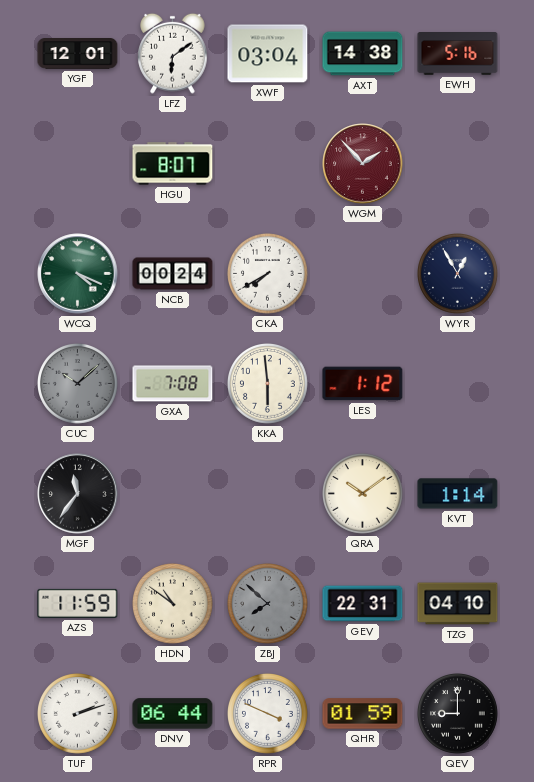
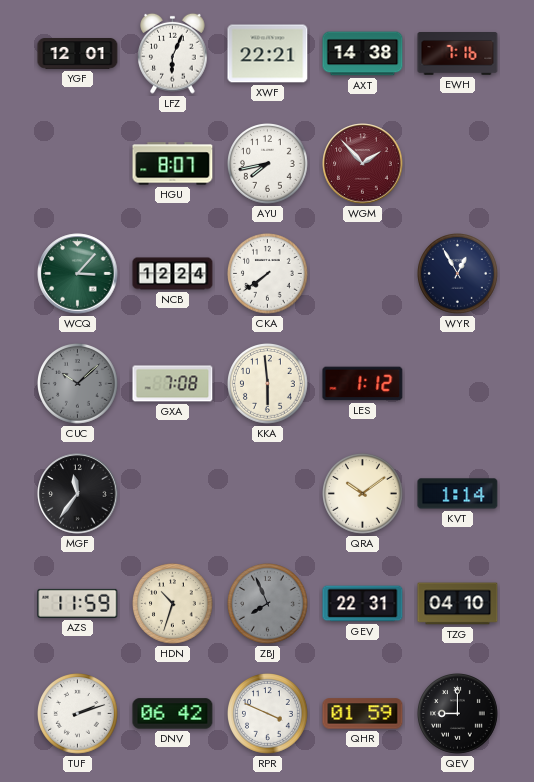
LFZ: 6:09 -> 6:04 (173, 53)
XWF: 03:04 -> 22:21 (268, 54)
EWH: 5:16 -> 7:16 (458, 54)
AYU: none -> 7:43 (268, 164)
WCQ: 4:19 -> 3:07 (78, 274)
NCB: 00:24 -> 12:24 (173, 274)
CKA: 7:40 -> 7:39 (268, 274)
HDN: 10:51 -> 10:33 (173, 604)
ZBJ: 7:52 -> 7:56 (268, 604)
DNV: 06:44 -> 06:42 (173, 714)
